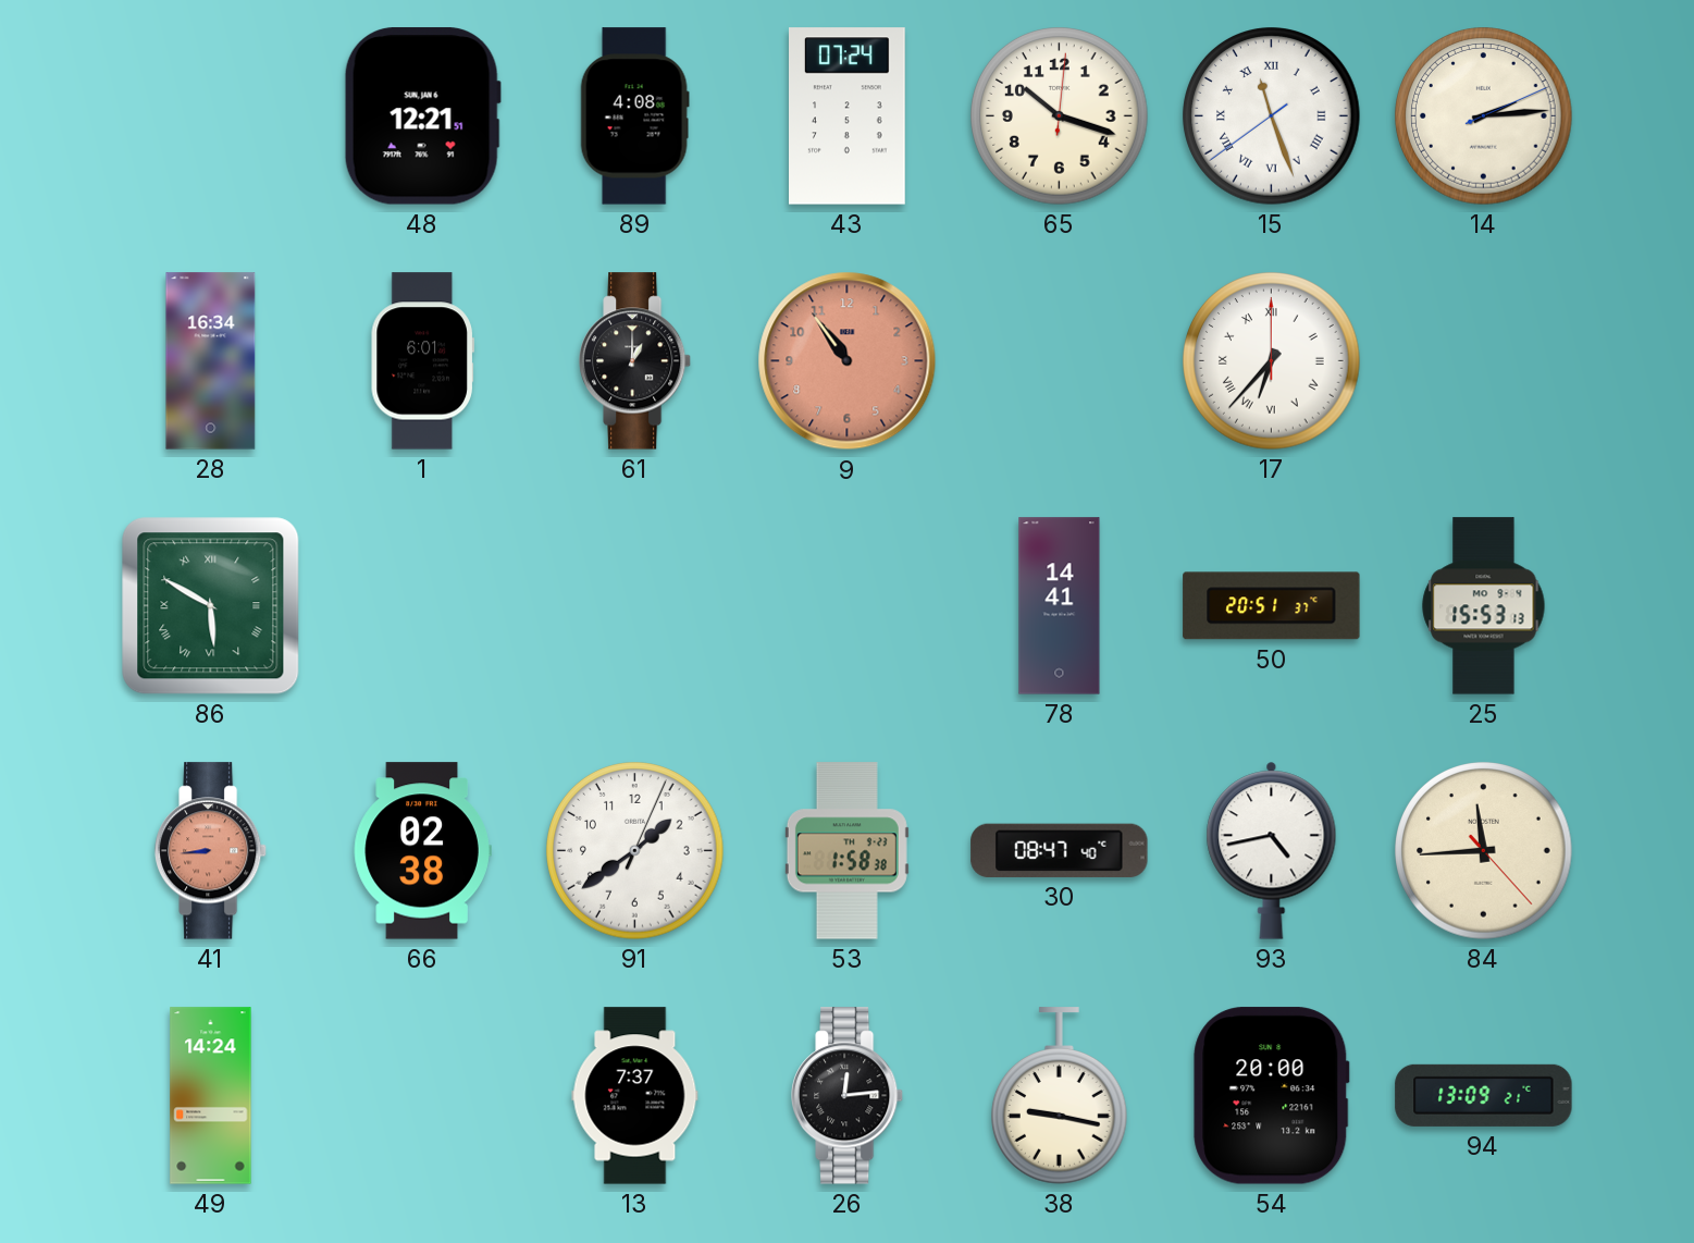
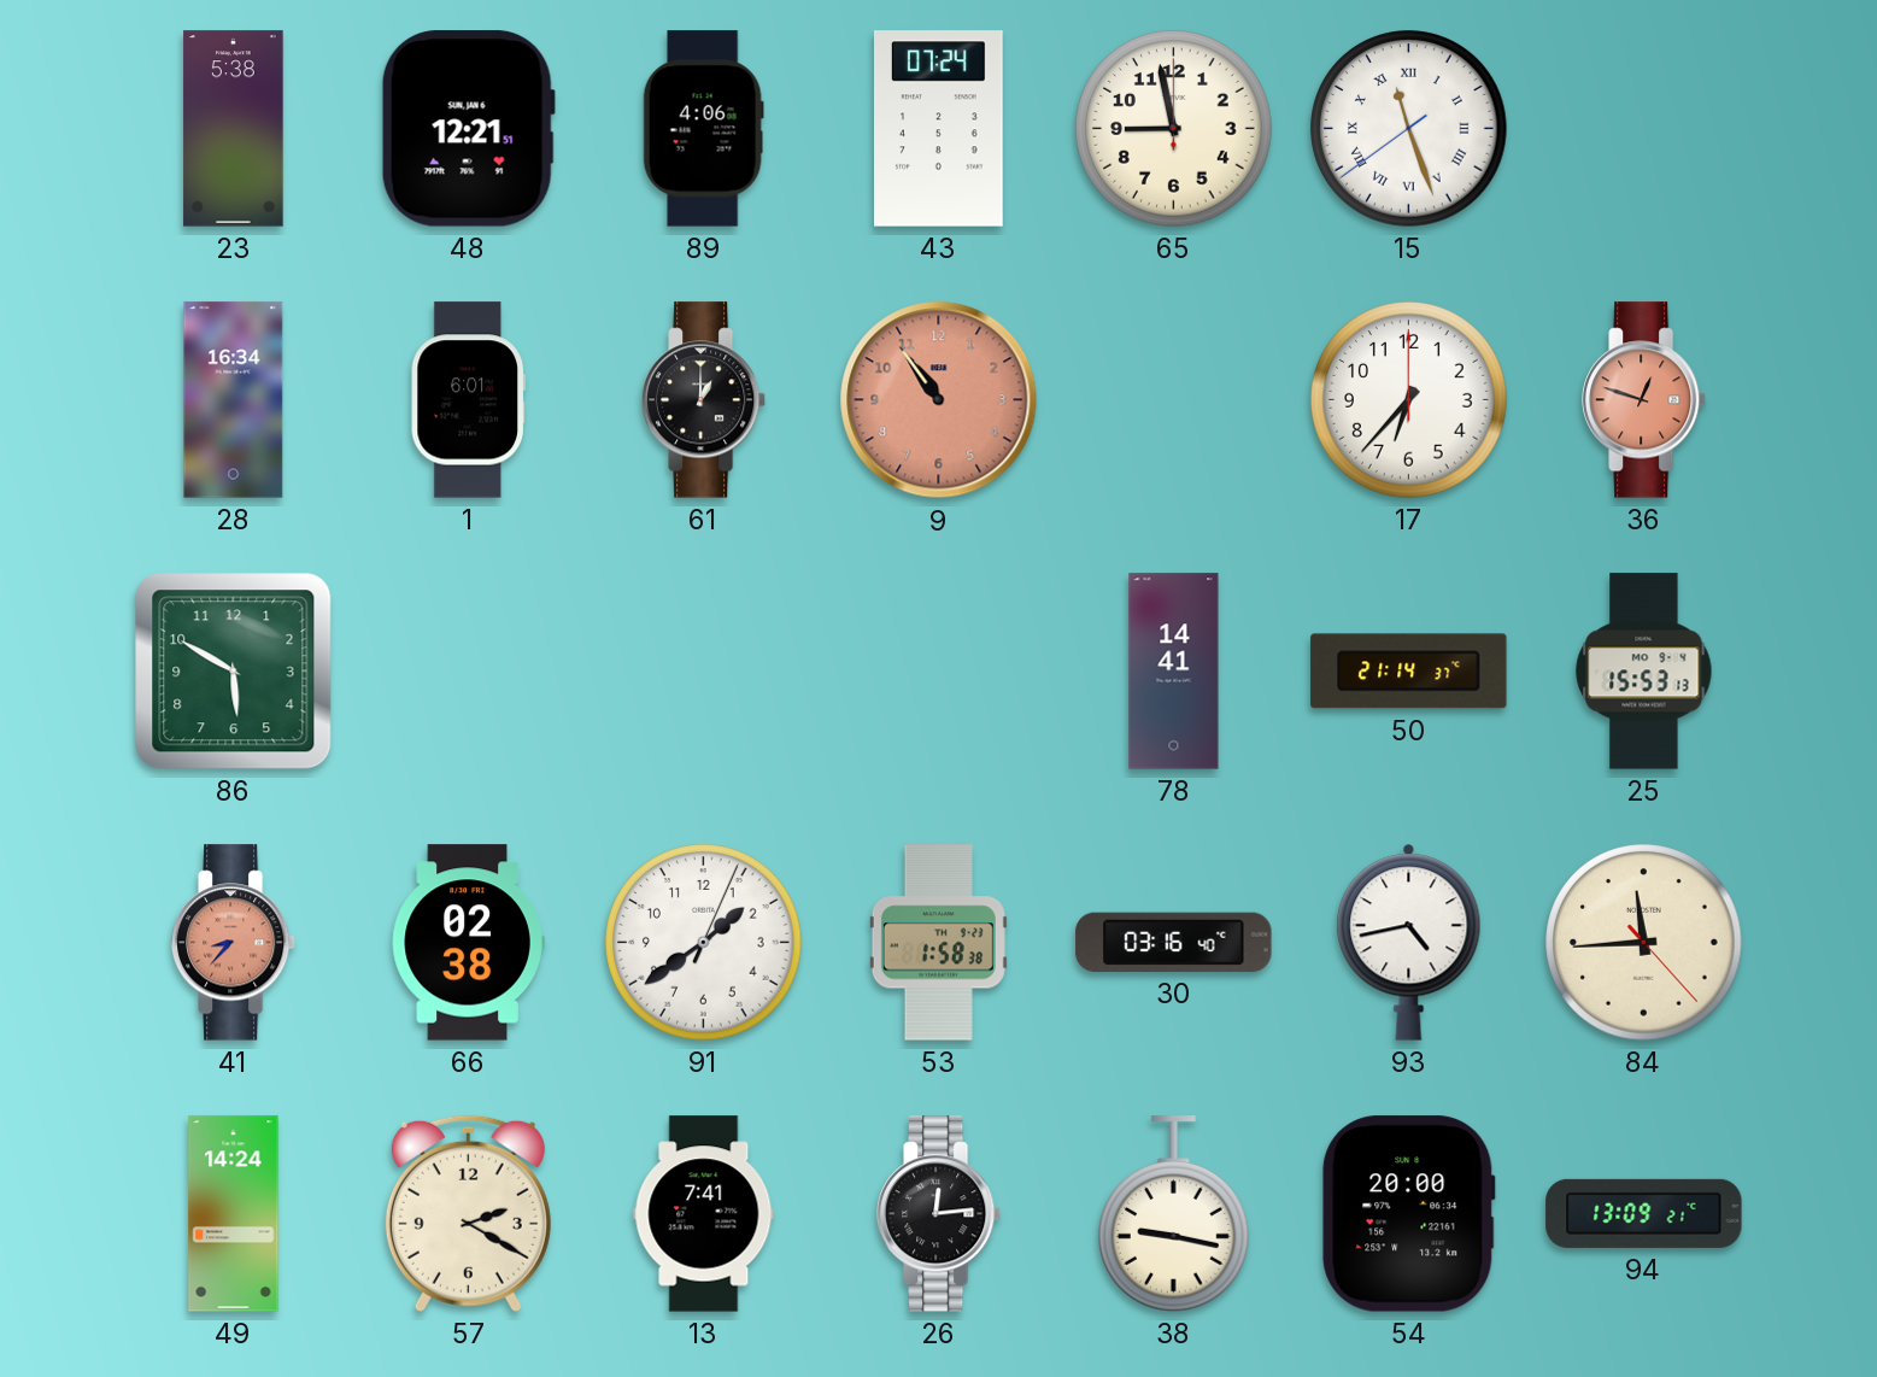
23: none -> 5:38 (234, 129)
89: 4:08 -> 4:06 (703, 129)
65: 10:18 -> 8:58 (1174, 129)
14: 2:14 -> none (1484, 116)
17 numerals: Roman -> Arabic (1409, 400)
36: none -> 12:48 (1644, 400)
86 numerals: Roman -> Arabic (234, 672)
50: 20:51 -> 21:14 (1409, 672)
41: 8:44 -> 8:37 (234, 943)
30: 08:47 -> 03:16 (1174, 942)
57: none -> 2:20 (468, 1213)
13: 7:37 -> 7:41 (704, 1214)
